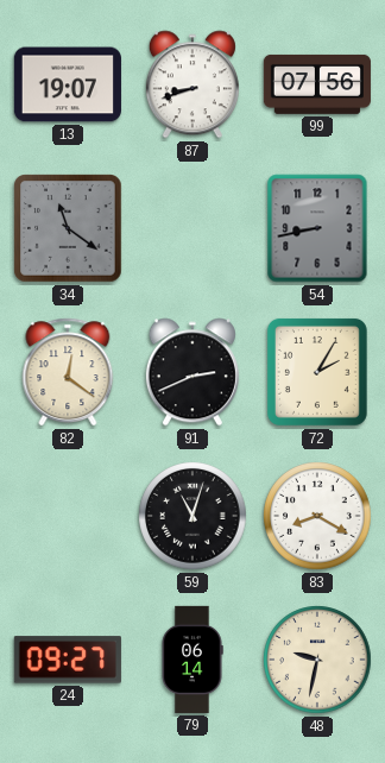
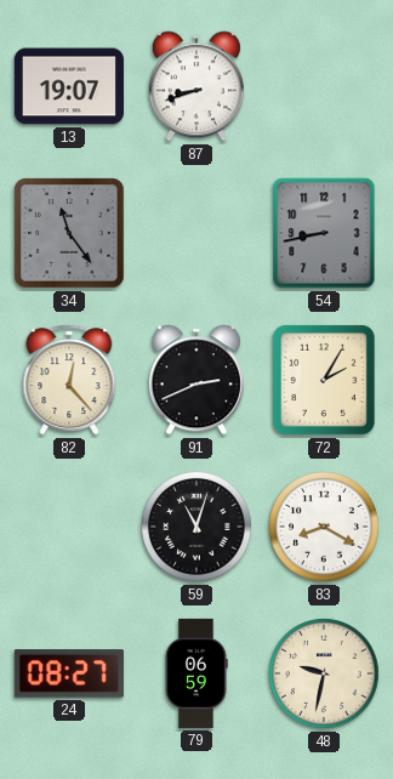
99: 07:56 -> none (317, 84)
34: 11:21 -> 11:24 (69, 233)
82: 12:21 -> 12:23 (69, 380)
24: 09:27 -> 08:27 (69, 673)
79: 06:14 -> 06:59 (196, 673)
